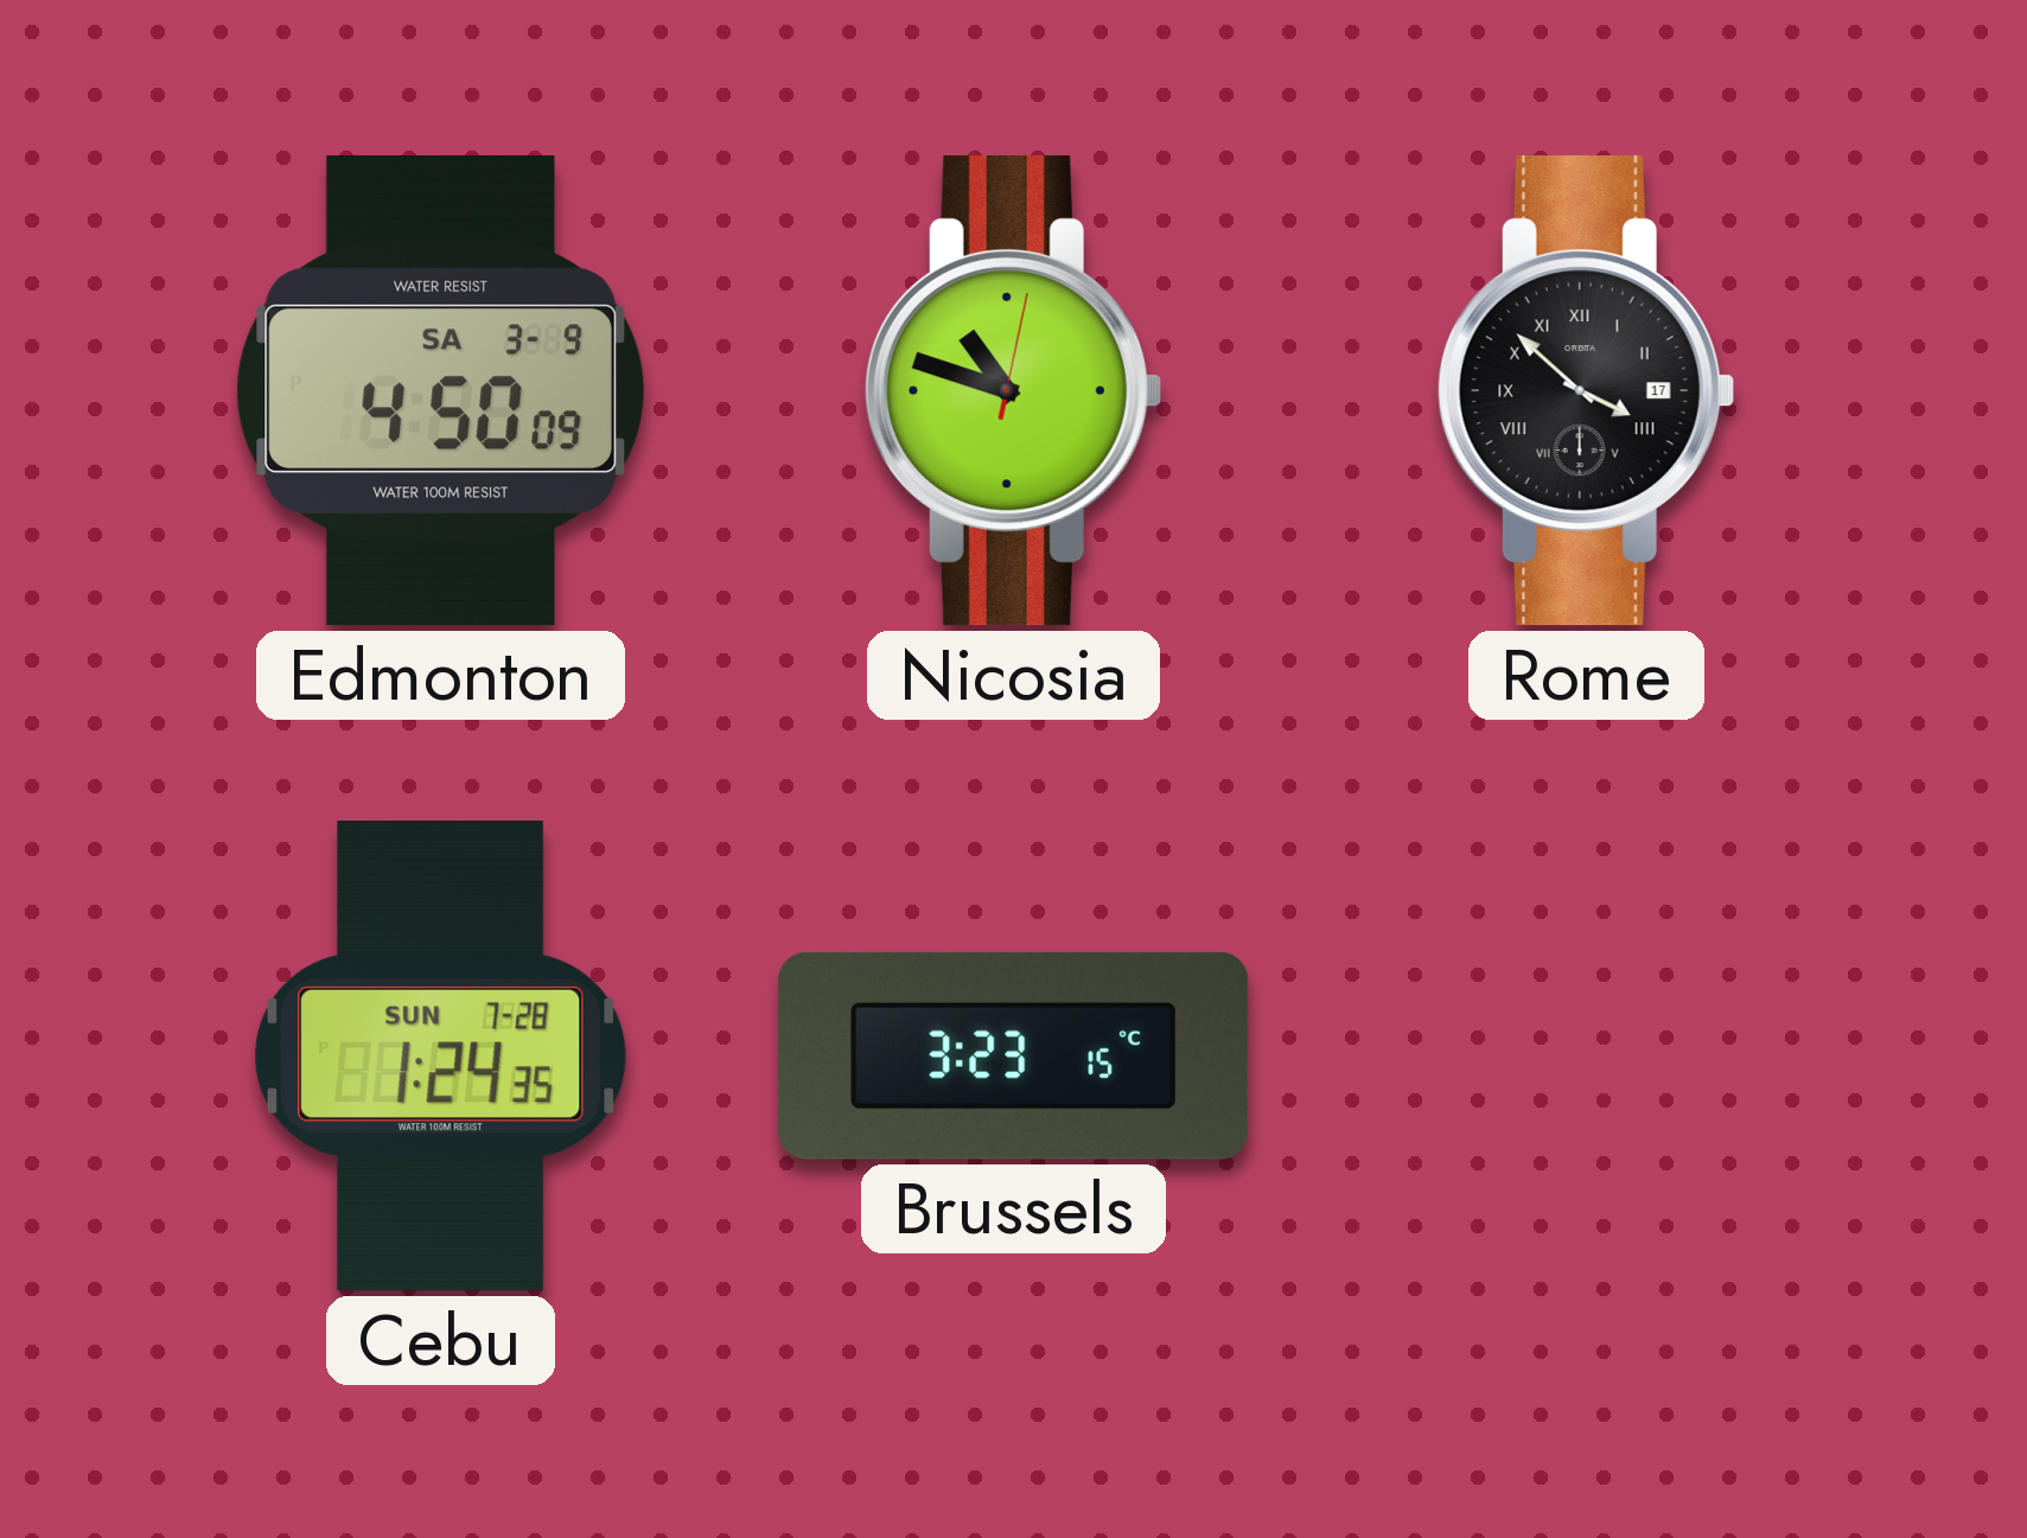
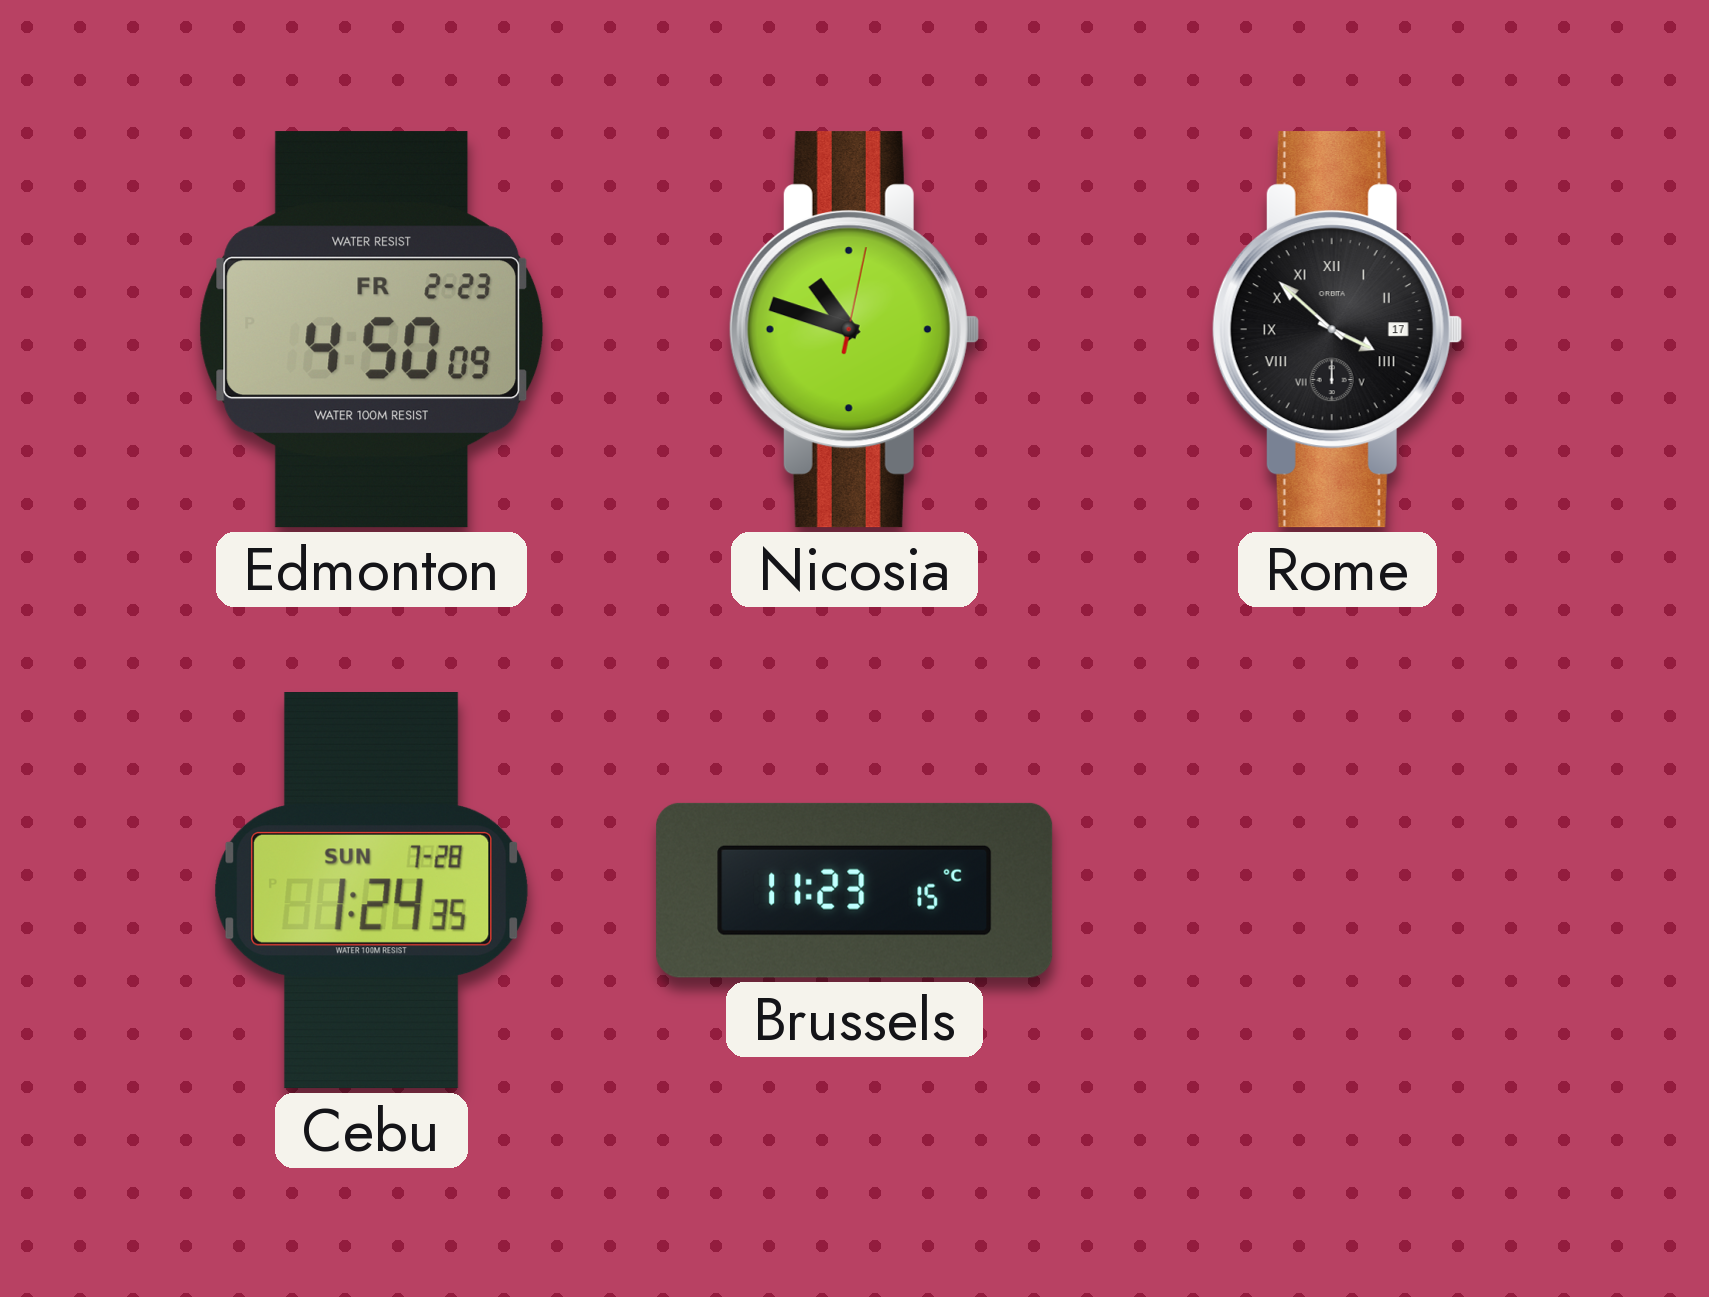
Edmonton date: SA 3-9 -> FR 2-23 (372, 330)
Brussels: 3:23 -> 11:23 (855, 890)
